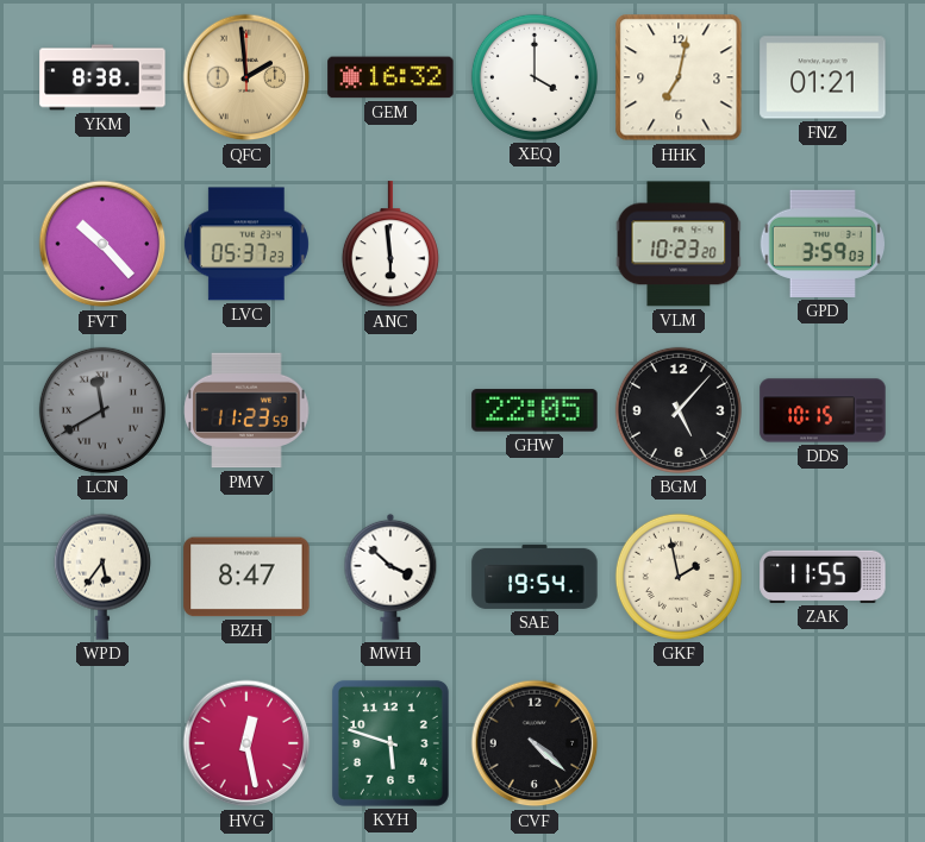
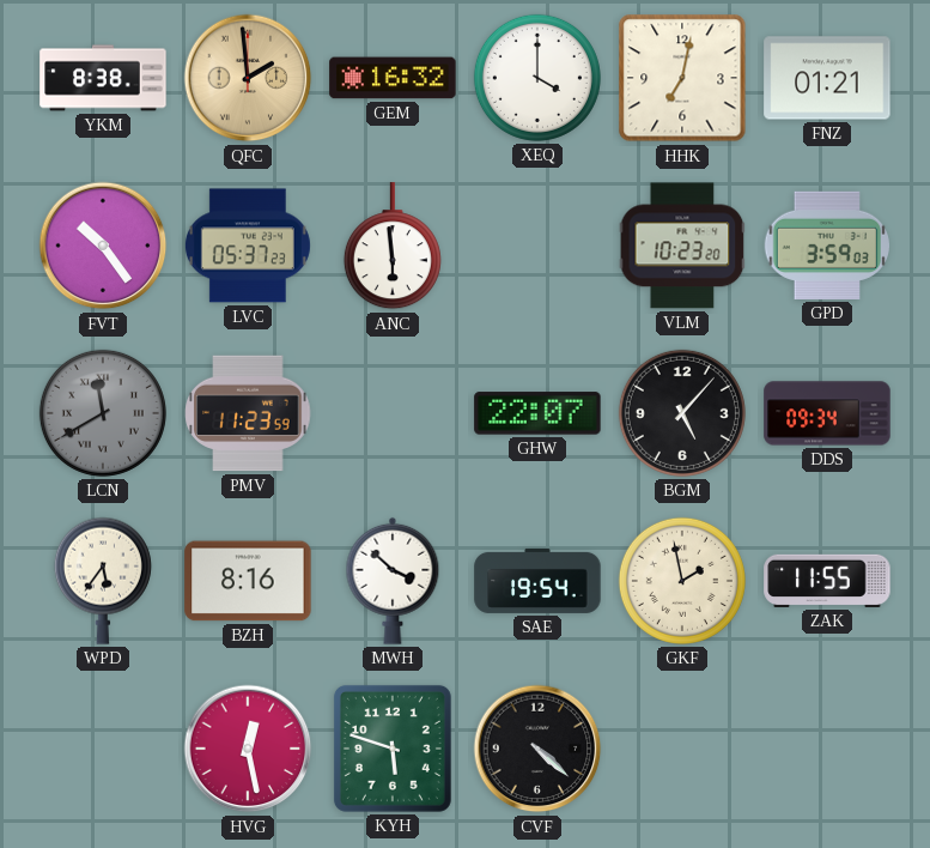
FVT: 10:23 -> 10:24 (103, 246)
GHW: 22:05 -> 22:07 (537, 413)
DDS: 10:15 -> 09:34 (827, 413)
BZH: 8:47 -> 8:16 (248, 581)
